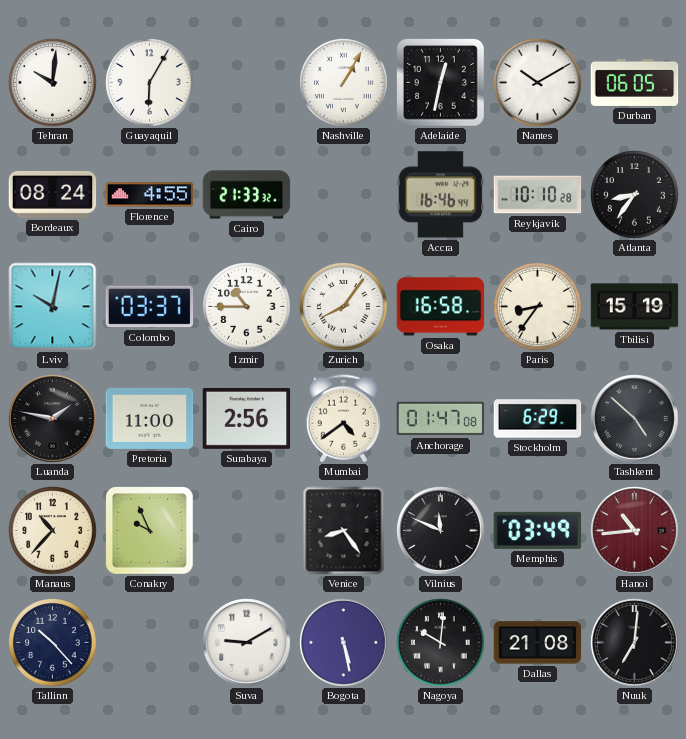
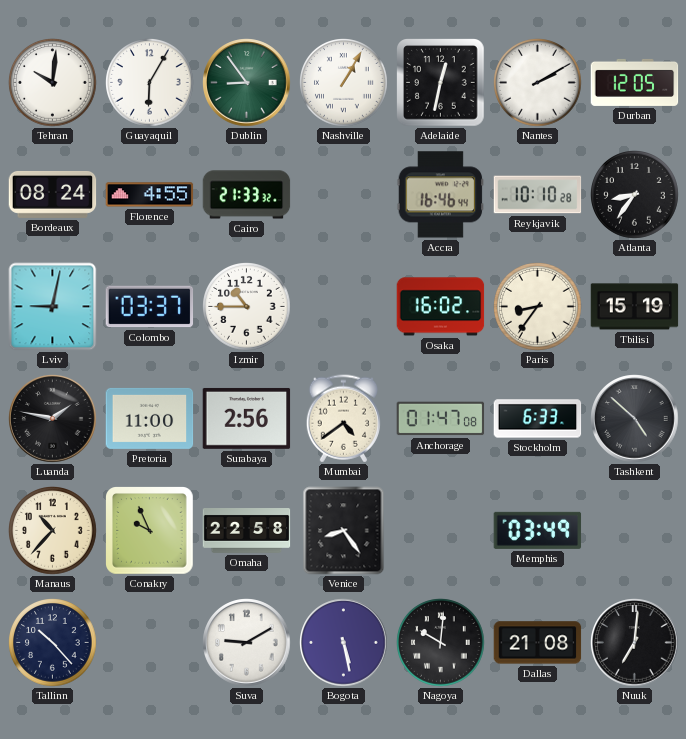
Dublin: none -> 8:54 (247, 83)
Nantes: 10:10 -> 2:10 (538, 83)
Durban: 06:05 -> 12:05 (635, 82)
Lviv: 10:02 -> 9:02 (53, 307)
Zurich: 8:06 -> none (344, 307)
Osaka: 16:58 -> 16:02 (441, 307)
Stockholm: 6:29 -> 6:33 (538, 419)
Omaha: none -> 22:58 (247, 531)
Vilnius: 11:49 -> none (441, 531)
Hanoi: 10:44 -> none (635, 531)
